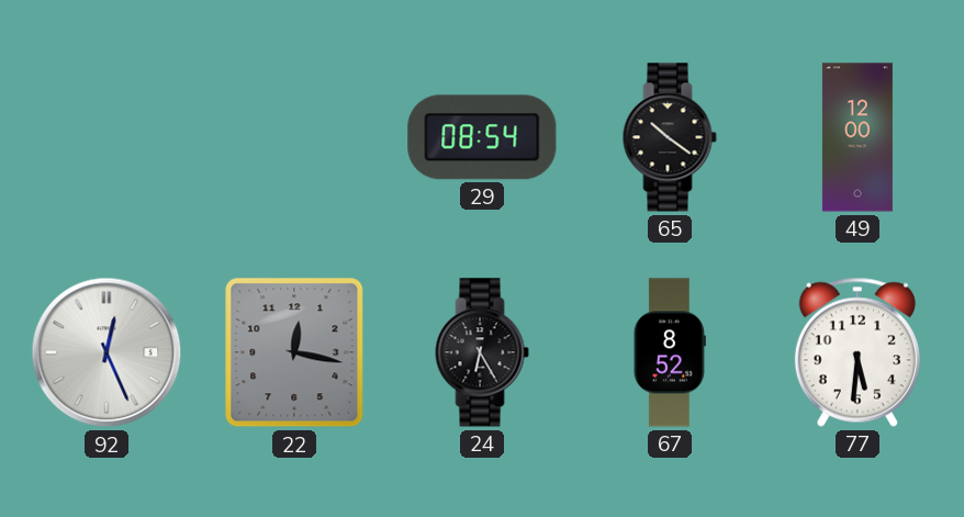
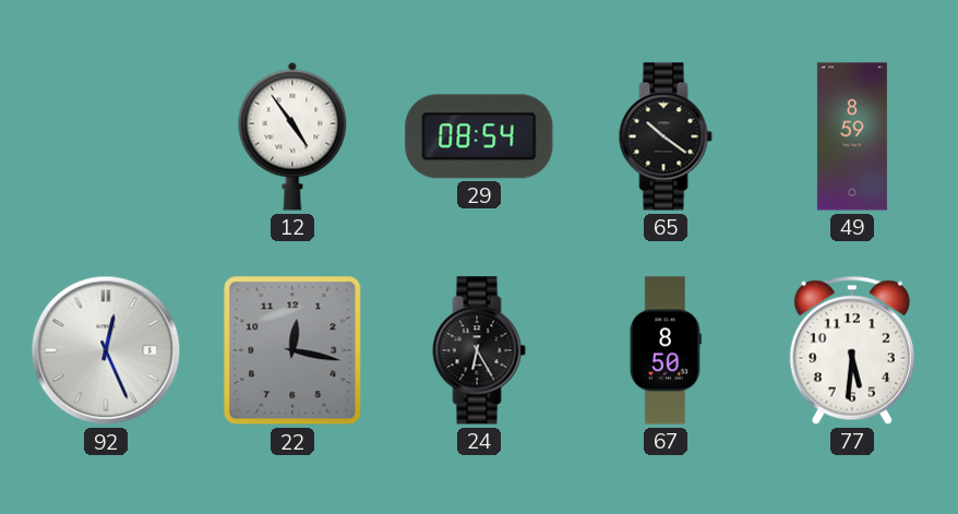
12: none -> 4:54 (292, 136)
49: 12:00 -> 8:59 (852, 136)
67: 8:52 -> 8:50 (666, 350)
